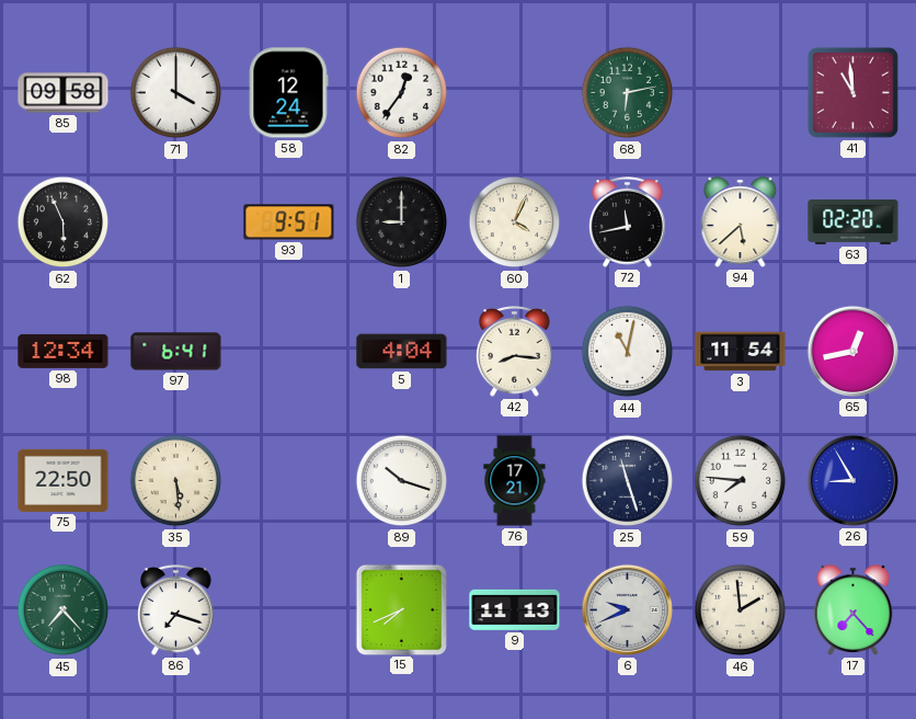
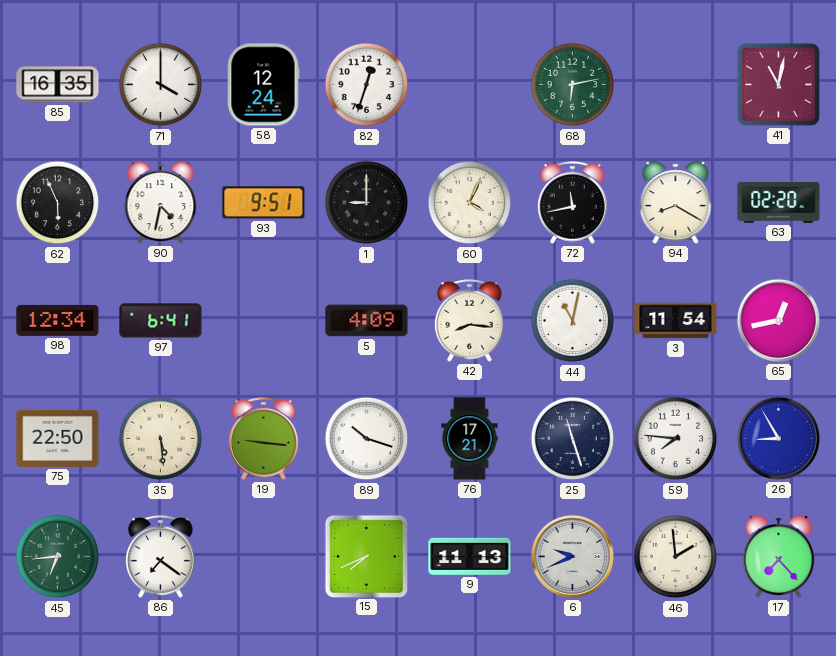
85: 09:58 -> 16:35 (58, 85)
82: 12:36 -> 12:33 (367, 85)
41: 10:59 -> 11:02 (778, 84)
90: none -> 4:32 (161, 203)
94: 5:38 -> 8:20 (676, 203)
5: 4:04 -> 4:09 (367, 321)
19: none -> 9:16 (264, 439)
45: 7:23 -> 6:44 (58, 557)
86: 7:18 -> 7:21 (161, 557)
